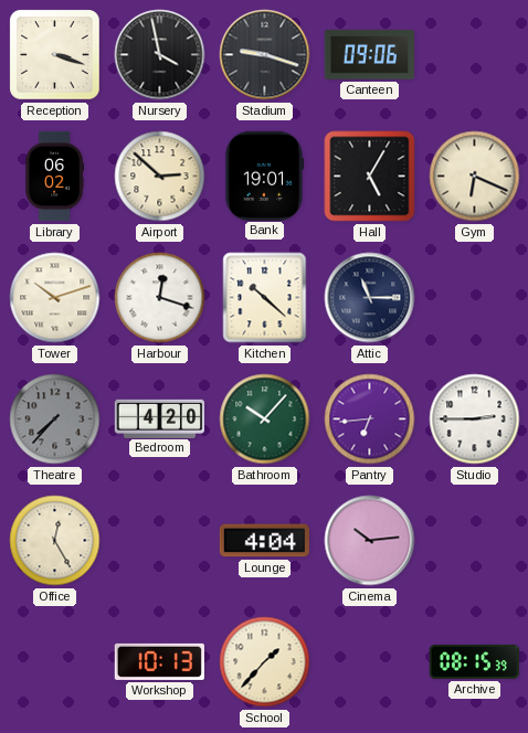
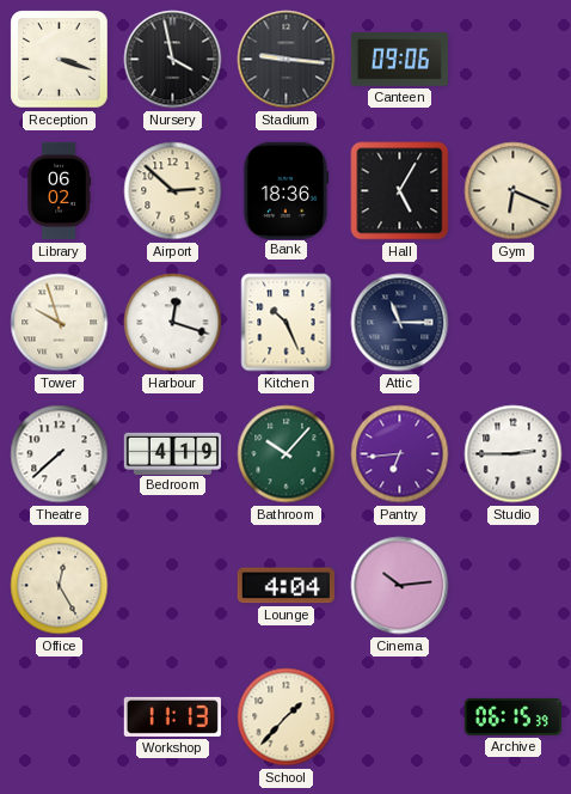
Stadium: 9:18 -> 9:16 (287, 60)
Bank: 19:01 -> 18:36 (285, 190)
Tower: 10:12 -> 9:57 (60, 323)
Kitchen: 10:22 -> 10:26 (287, 323)
Theatre: 7:37 -> 7:38 (60, 454)
Theatre dial: grey -> white (60, 454)
Bedroom: 4:20 -> 4:19 (173, 453)
Workshop: 10:13 -> 11:13 (172, 716)
Archive: 08:15 -> 06:15 (512, 716)
